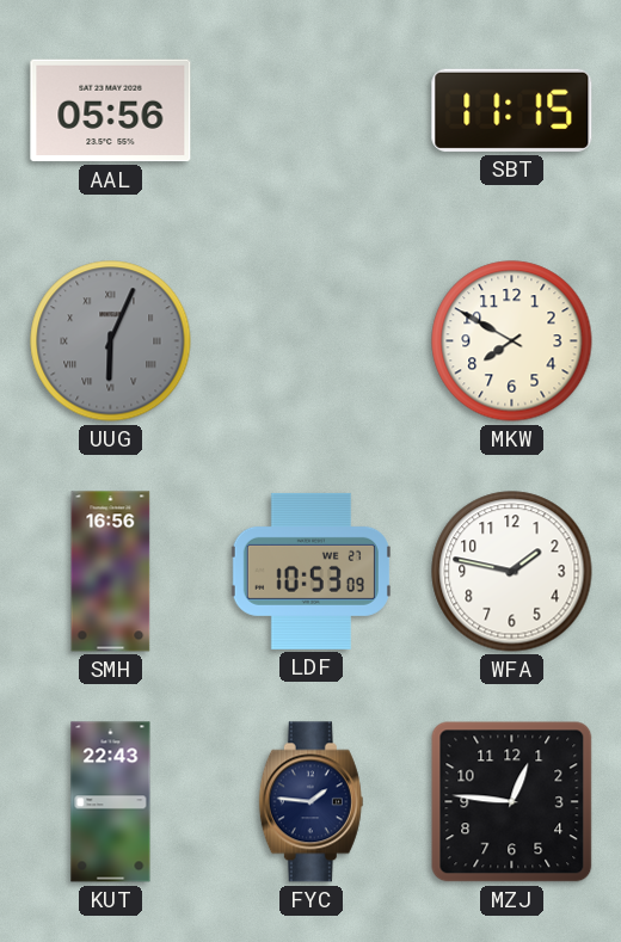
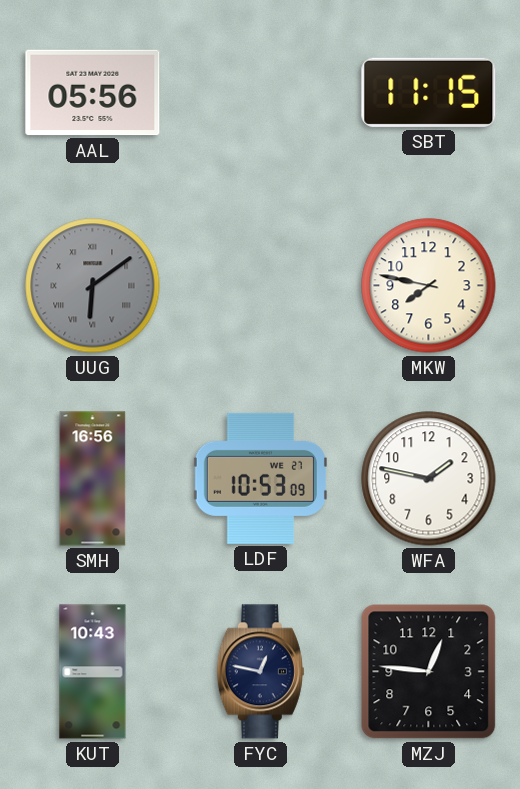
UUG: 6:04 -> 6:09 (93, 286)
MKW: 7:50 -> 7:47 (429, 286)
KUT: 22:43 -> 10:43 (93, 672)
FYC: 1:46 -> 12:47 (260, 672)
